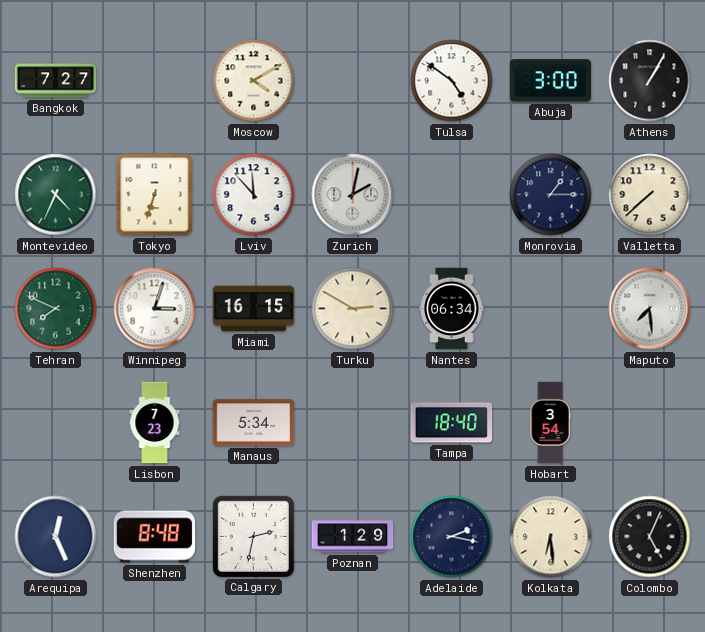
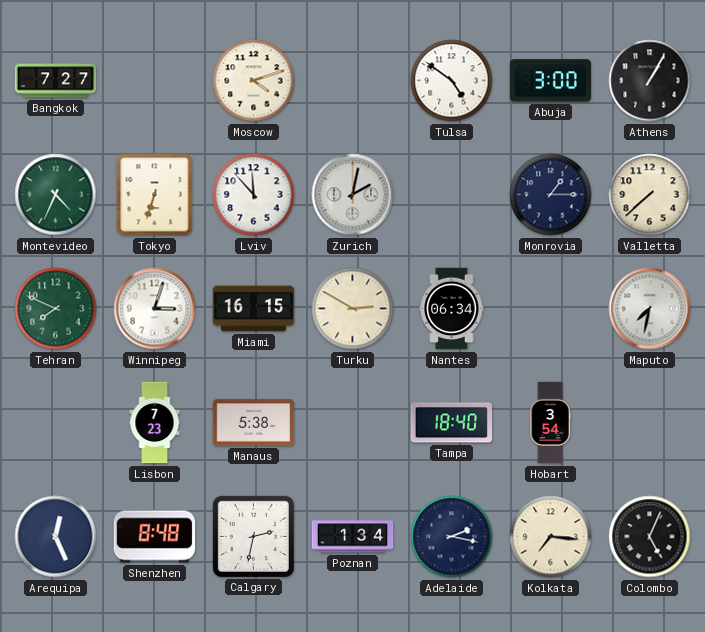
Moscow: 4:10 -> 4:12 (254, 81)
Maputo: 7:29 -> 7:32 (650, 309)
Manaus: 5:34 -> 5:38 (254, 423)
Poznan: 1:29 -> 1:34 (353, 537)
Kolkata: 6:29 -> 7:16 (551, 537)
